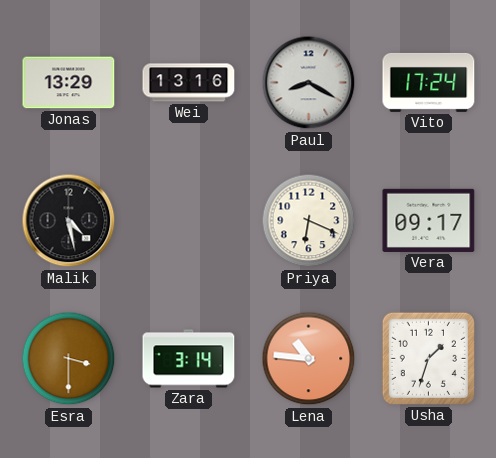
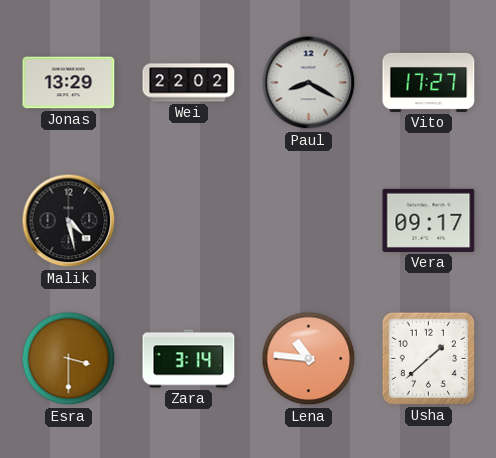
Wei: 13:16 -> 22:02 (189, 83)
Vito: 17:24 -> 17:27 (429, 82)
Priya: 6:19 -> none (309, 221)
Usha: 1:33 -> 1:38 (428, 358)
